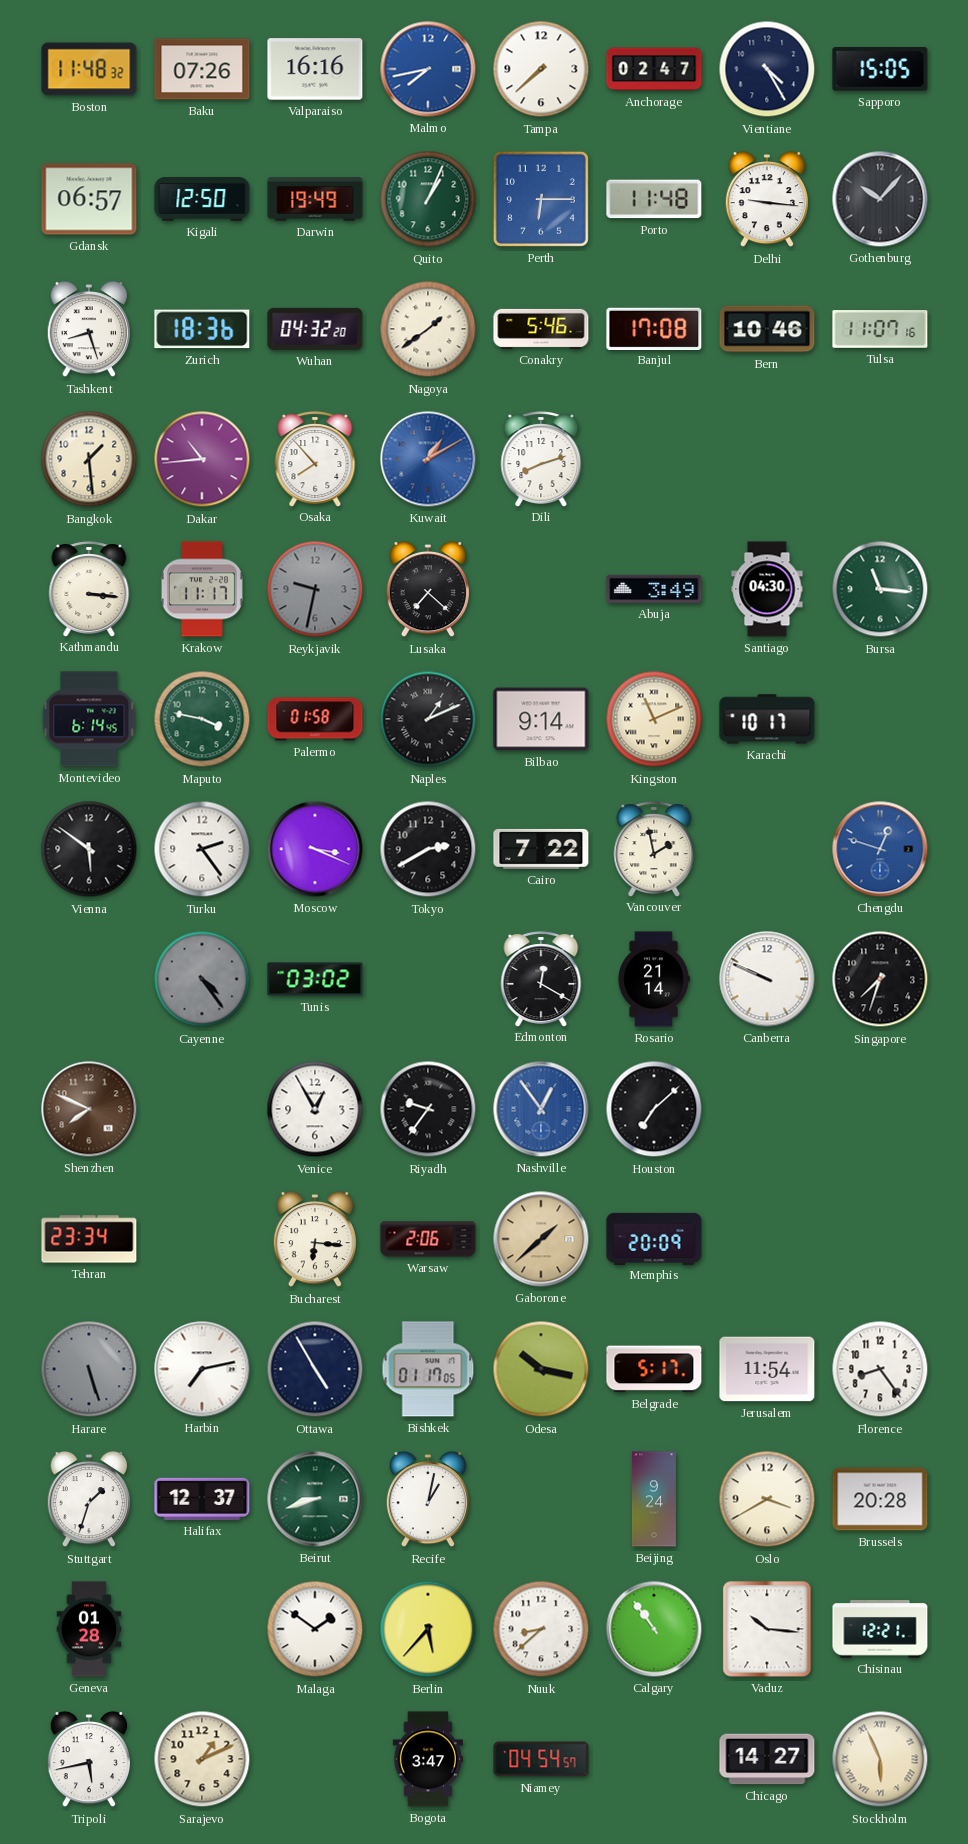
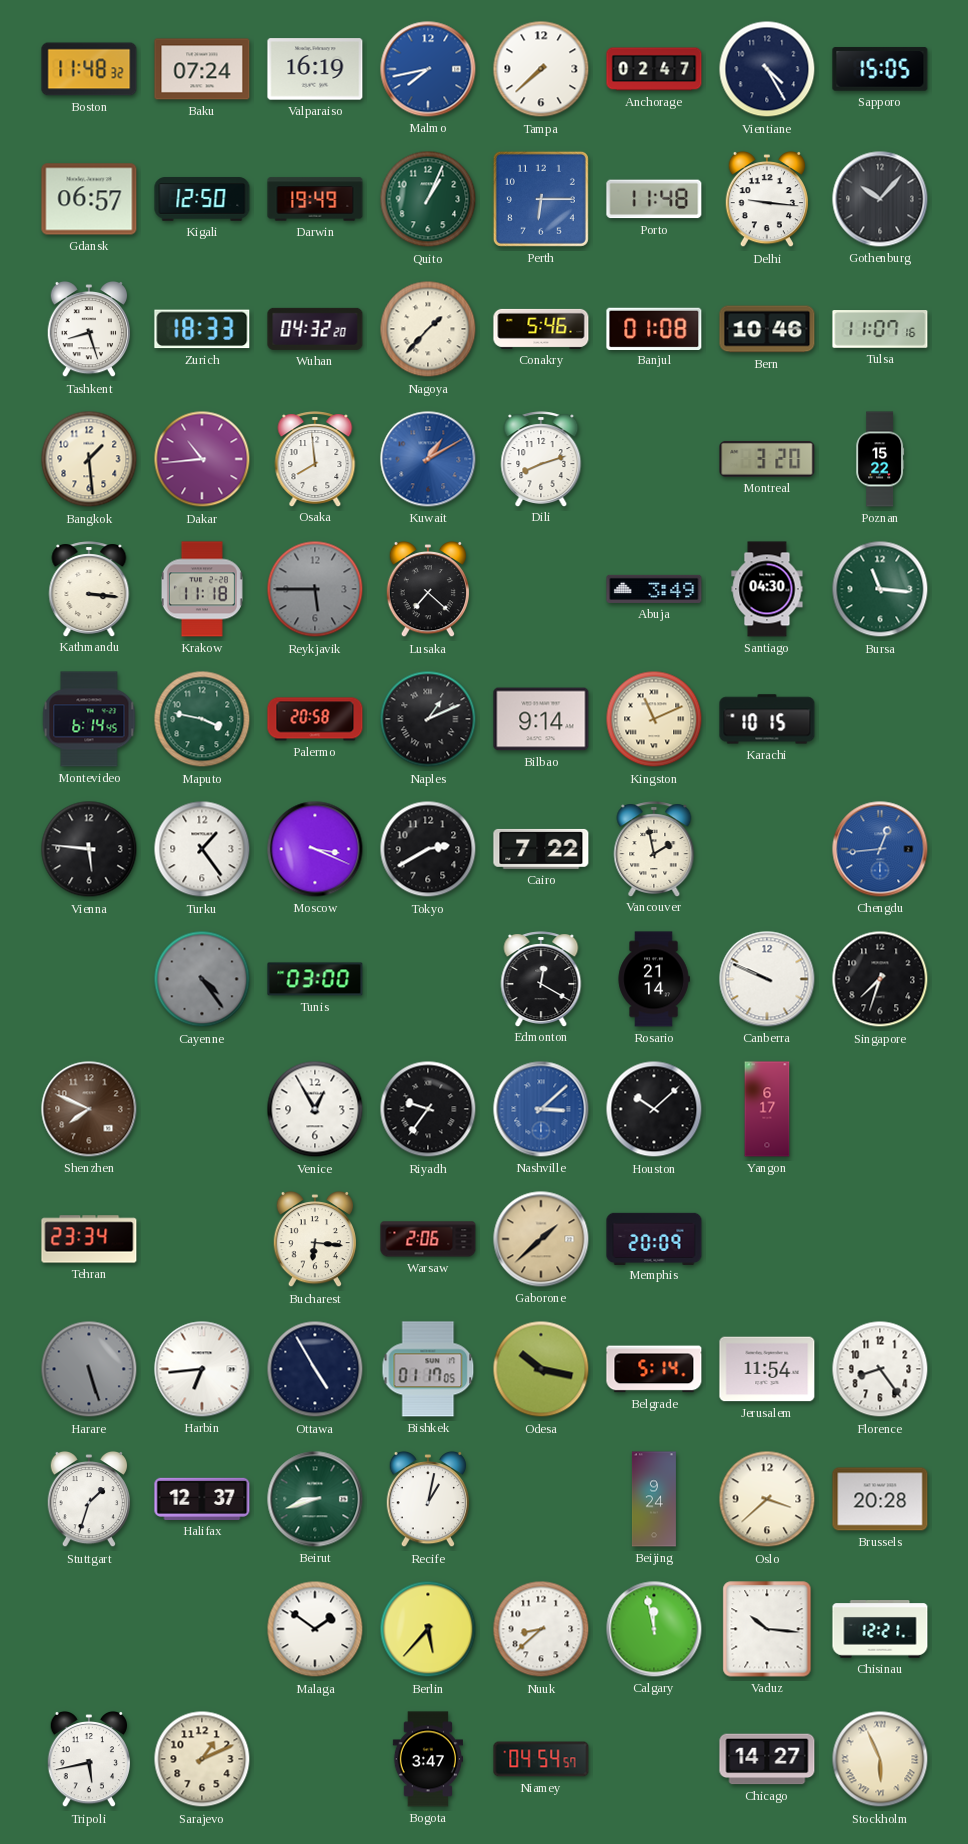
Baku: 07:26 -> 07:24 (202, 69)
Valparaiso: 16:16 -> 16:19 (315, 69)
Zurich: 18:36 -> 18:33 (202, 329)
Nagoya: 1:39 -> 1:37 (428, 329)
Banjul: 17:08 -> 01:08 (654, 328)
Osaka: 7:53 -> 7:59 (315, 459)
Montreal: none -> 3:20 (767, 459)
Poznan: none -> 15:22 (880, 459)
Krakow: 11:17 -> 11:18 (202, 589)
Reykjavik: 9:32 -> 5:45 (315, 589)
Palermo: 01:58 -> 20:58 (315, 719)
Karachi: 10:17 -> 10:15 (767, 719)
Vienna: 5:51 -> 5:46 (89, 849)
Turku: 2:24 -> 1:24 (202, 849)
Chengdu: 12:48 -> 12:44 (880, 849)
Tunis: 03:02 -> 03:00 (315, 979)
Nashville: 12:54 -> 3:08 (541, 1109)
Houston: 7:08 -> 10:08 (654, 1109)
Yangon: none -> 6:17 (767, 1109)
Harbin: 7:13 -> 6:44 (202, 1369)
Belgrade: 5:17 -> 5:14 (654, 1369)
Oslo: 3:40 -> 3:38 (767, 1499)
Geneva: 01:28 -> none (89, 1629)
Calgary: 10:54 -> 11:58 (654, 1629)
